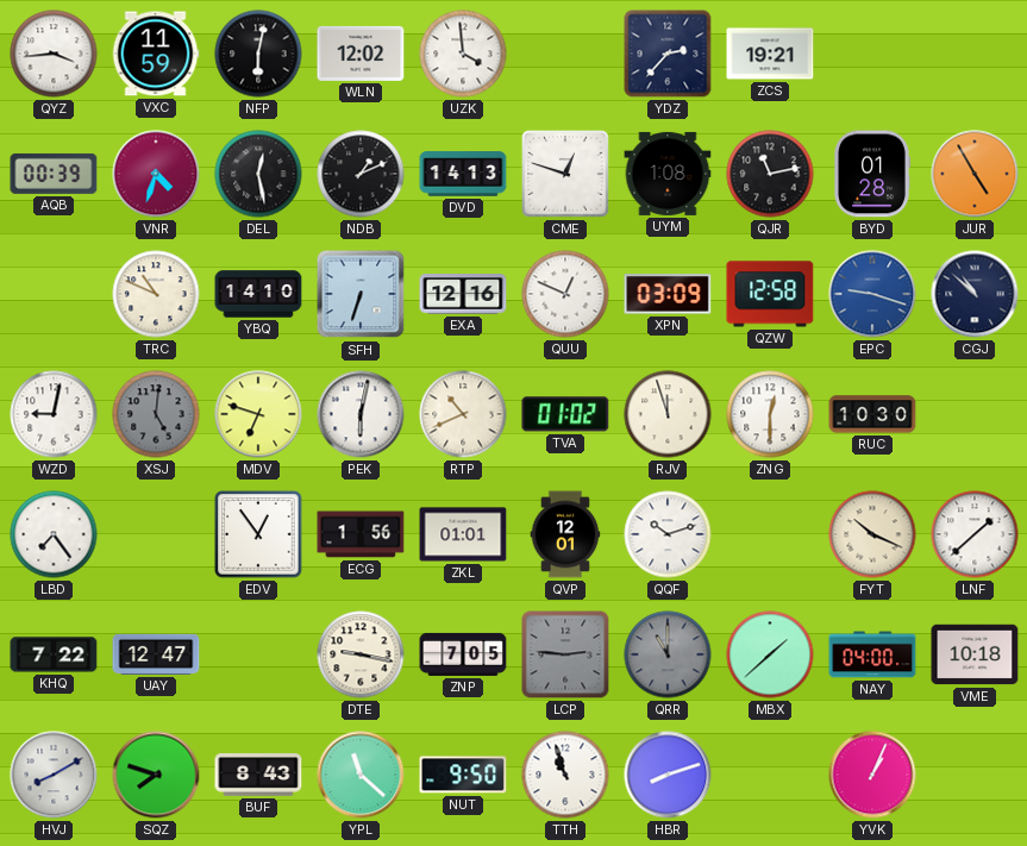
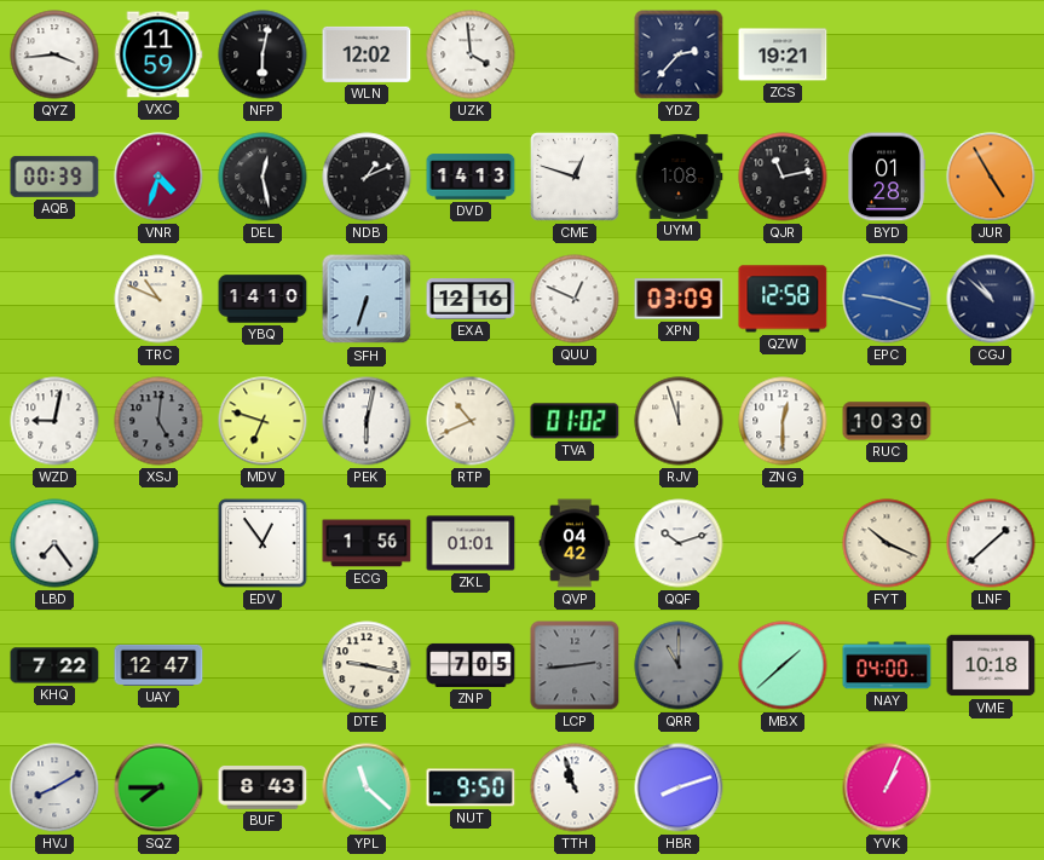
QVP: 12:01 -> 04:42 (575, 543)
LCP: 2:46 -> 2:44 (575, 665)
SQZ: 7:48 -> 7:45 (158, 787)
